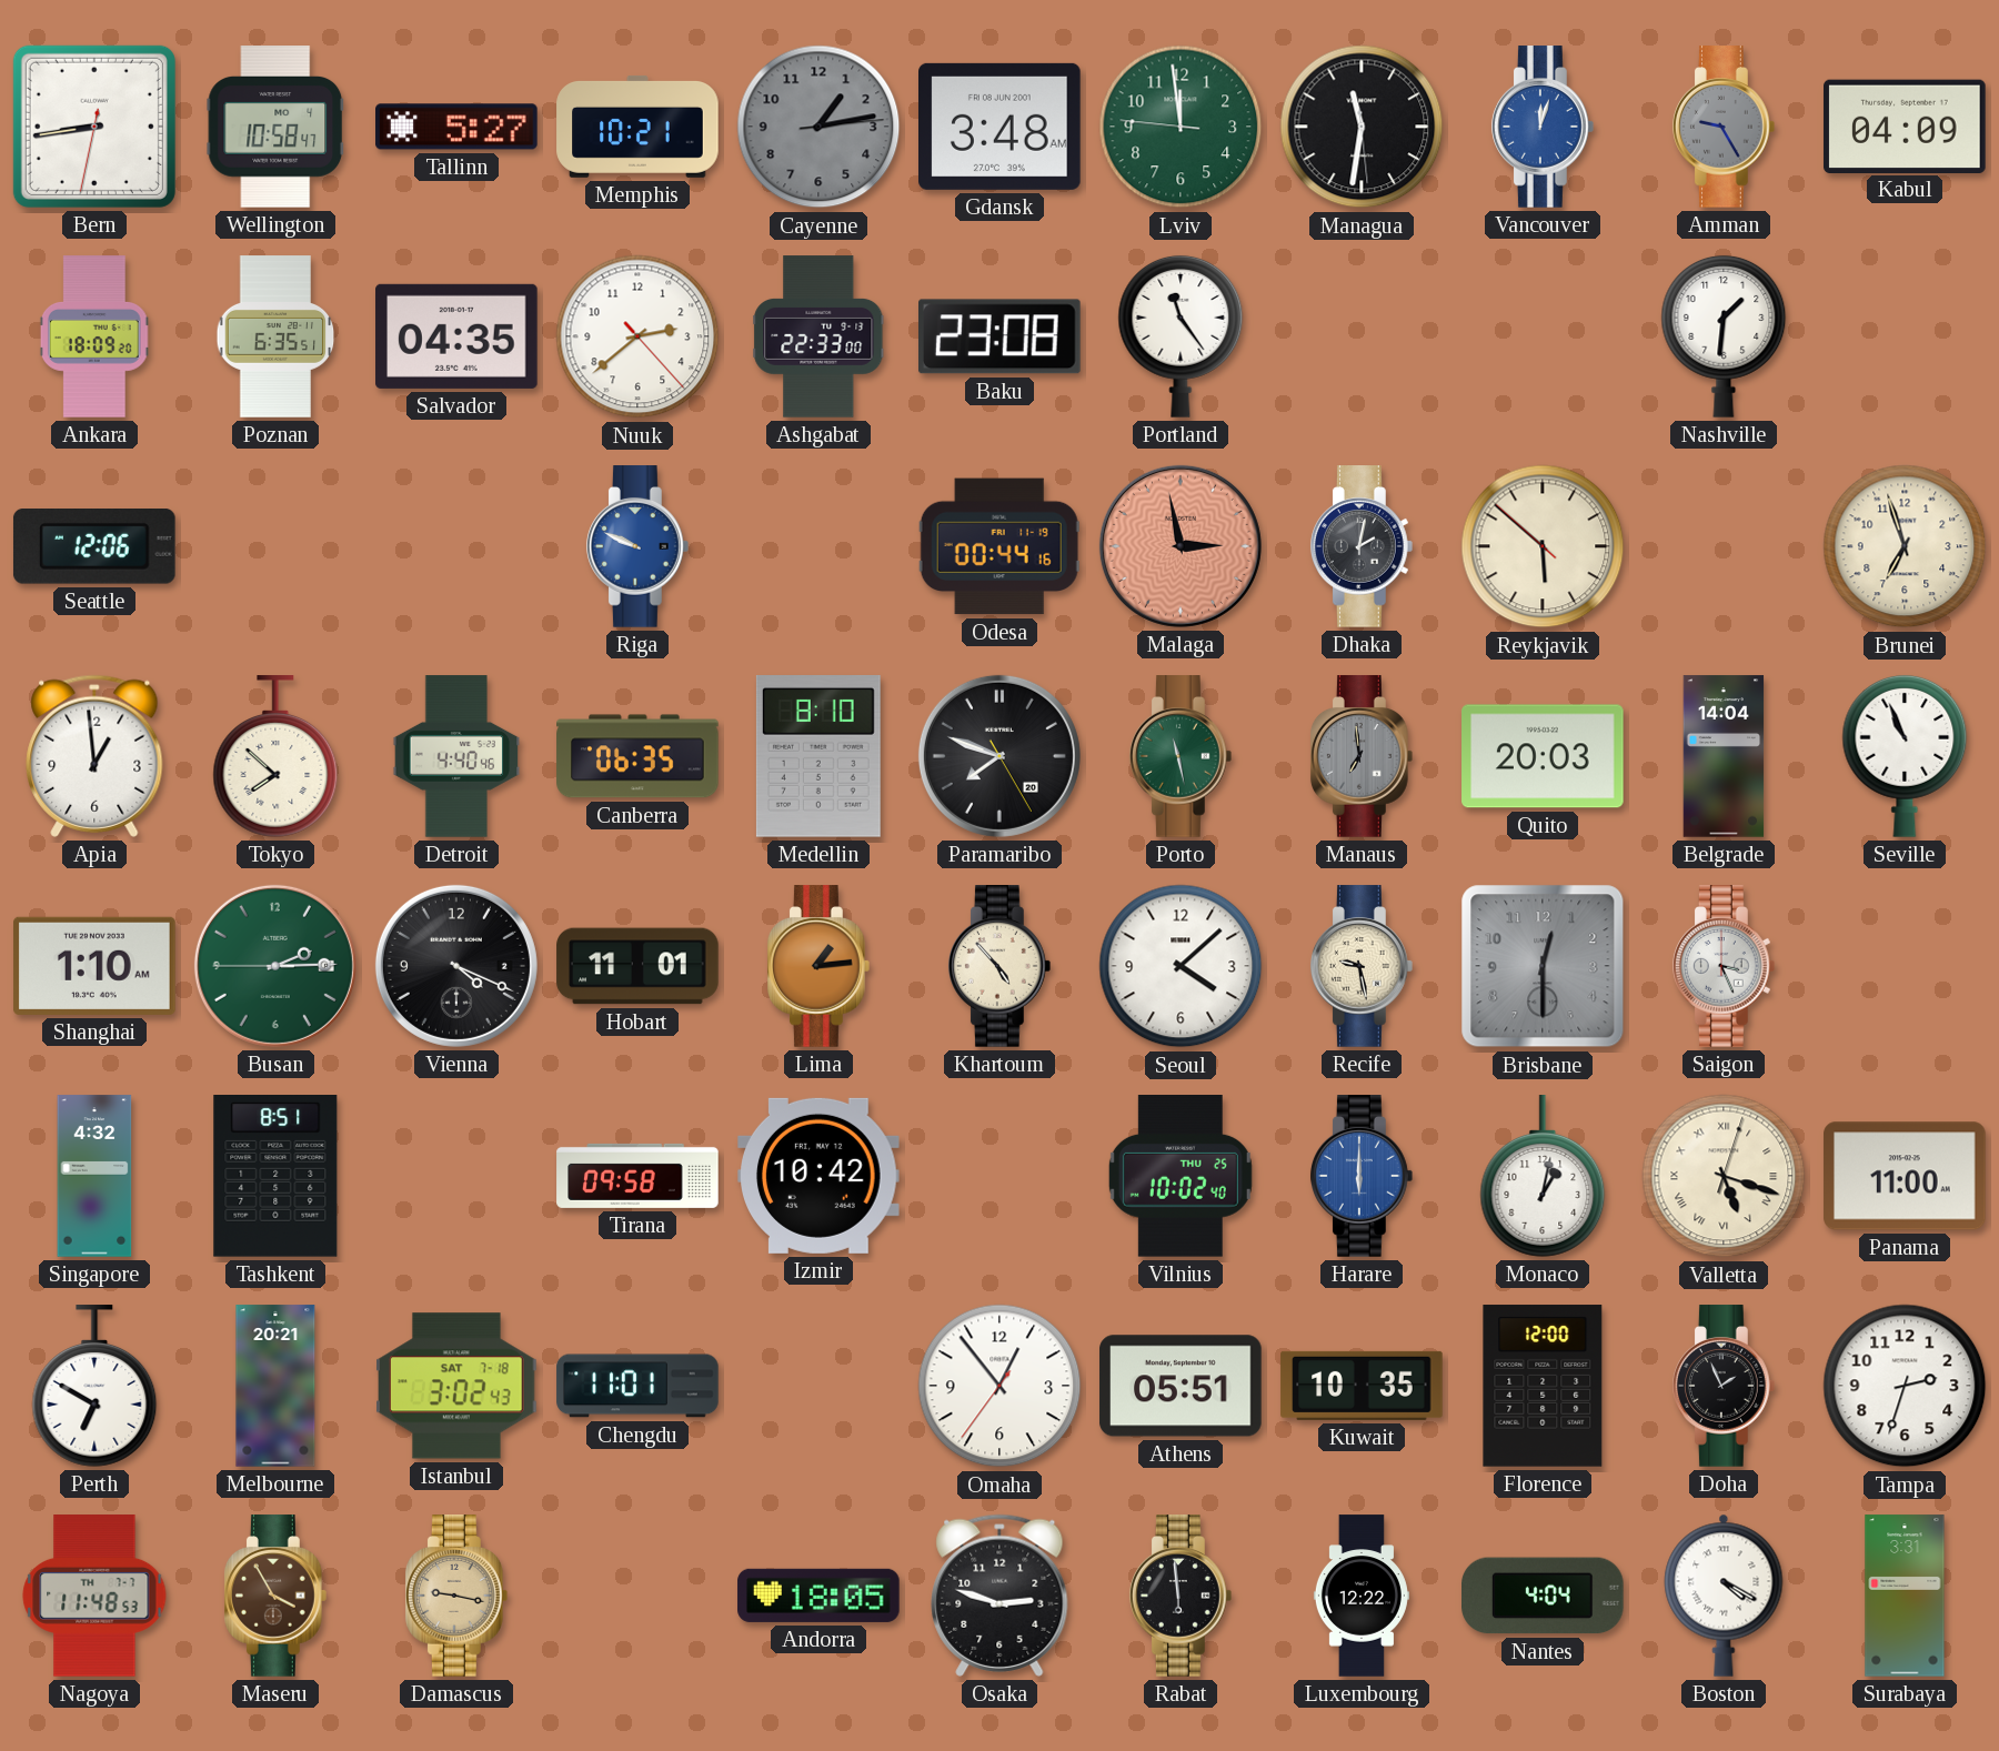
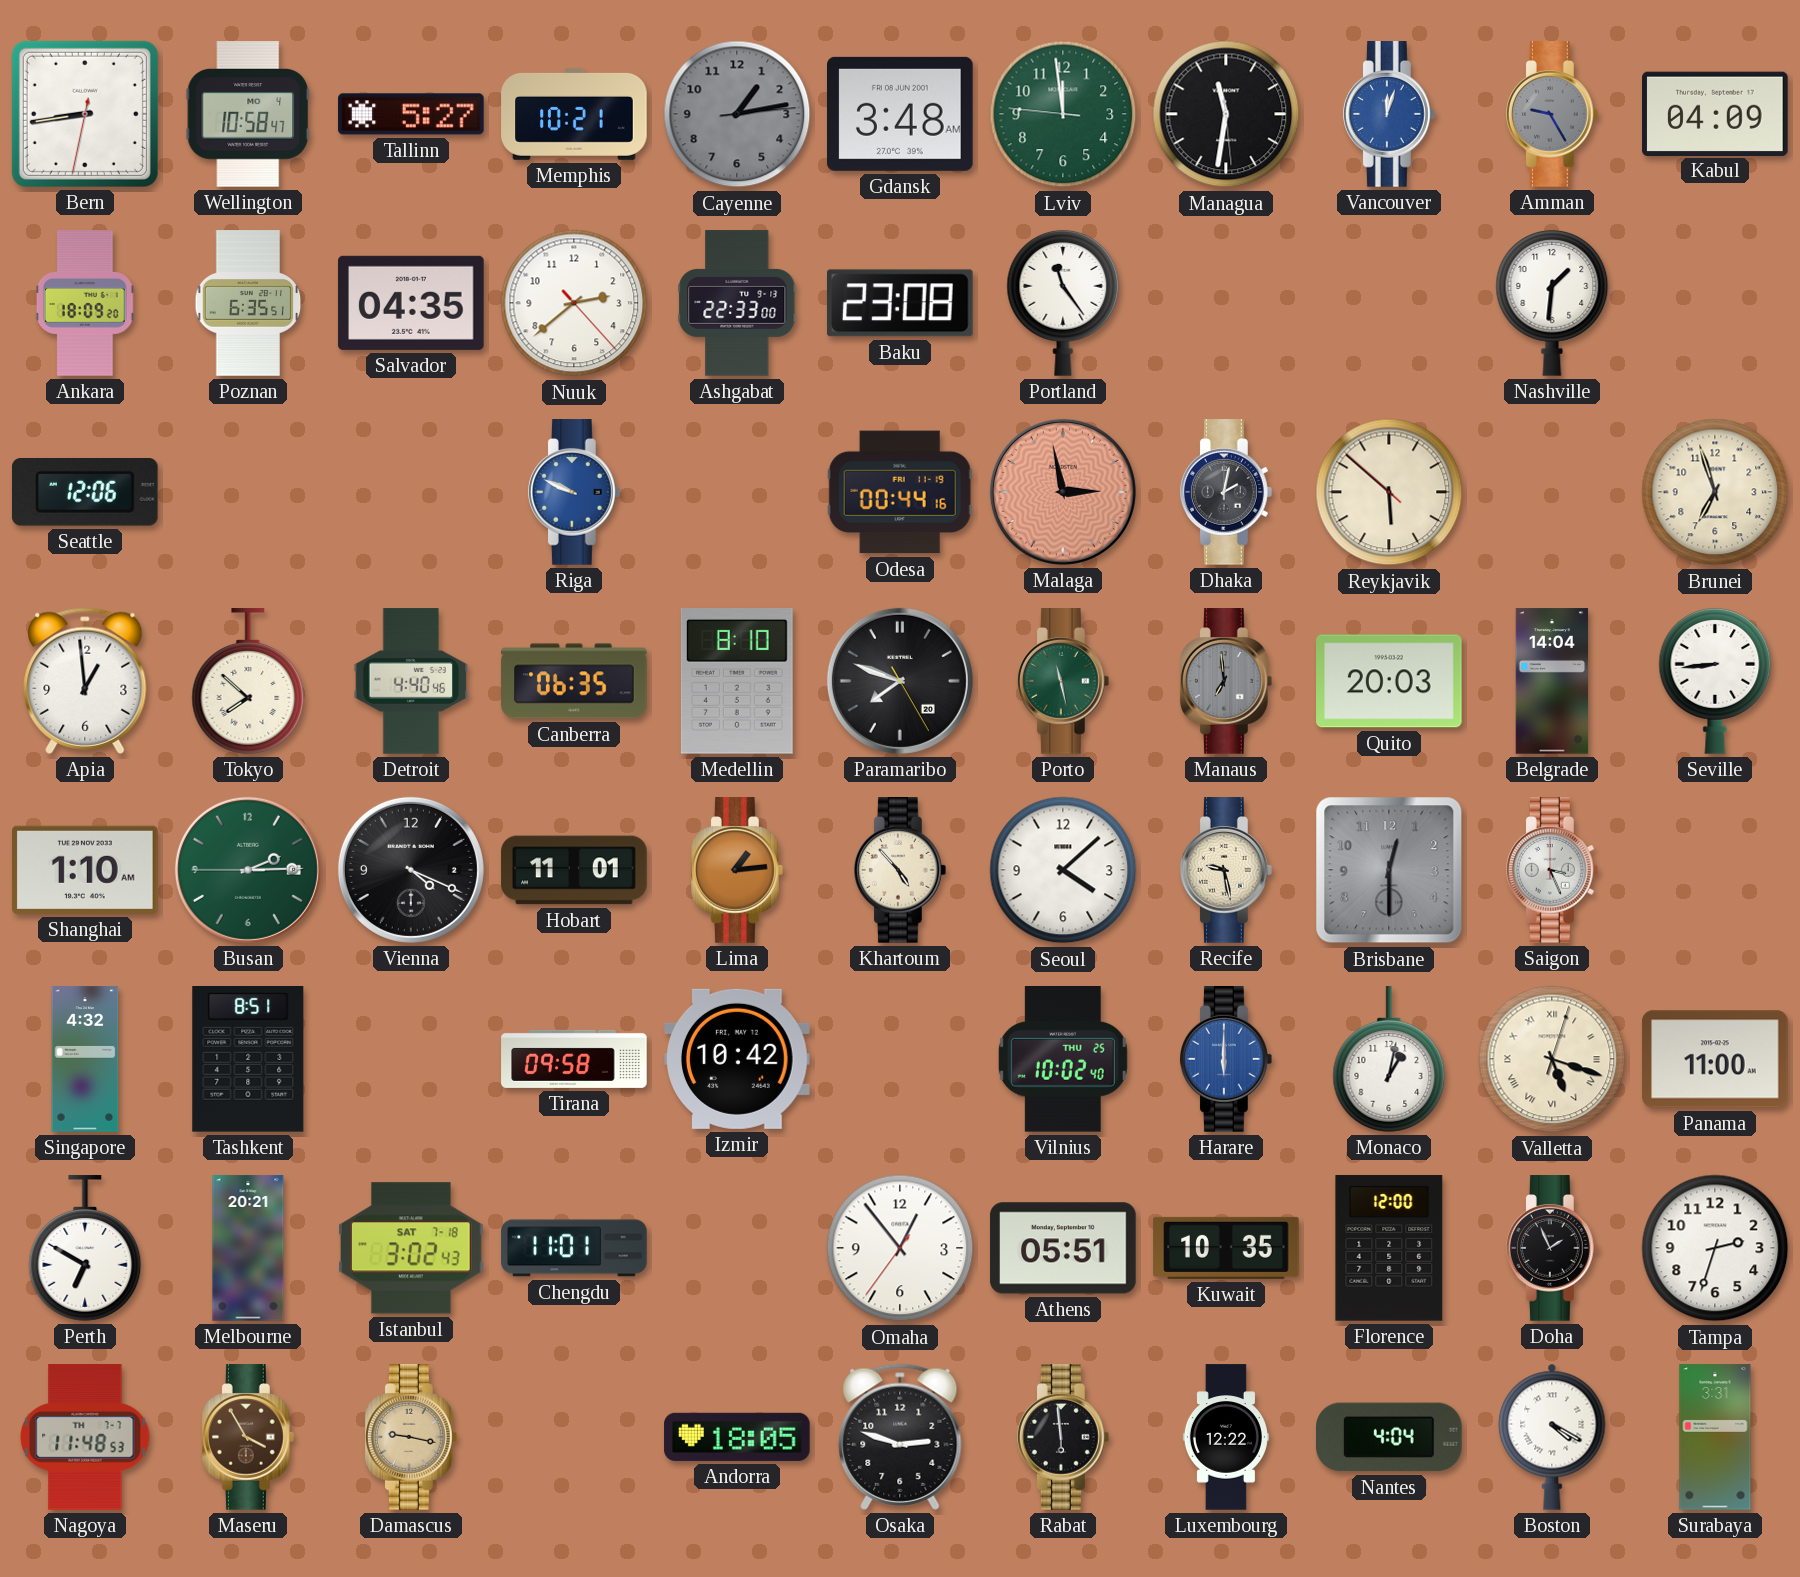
Seville: 10:56 -> 8:44 (1715, 681)
